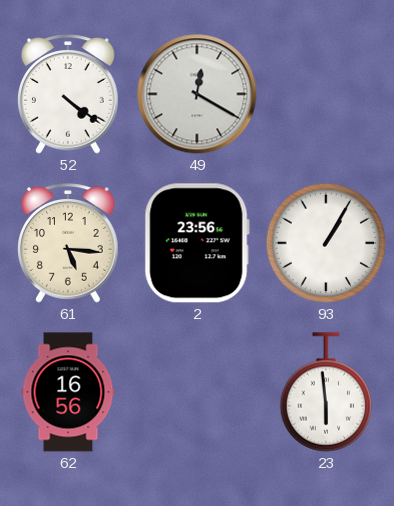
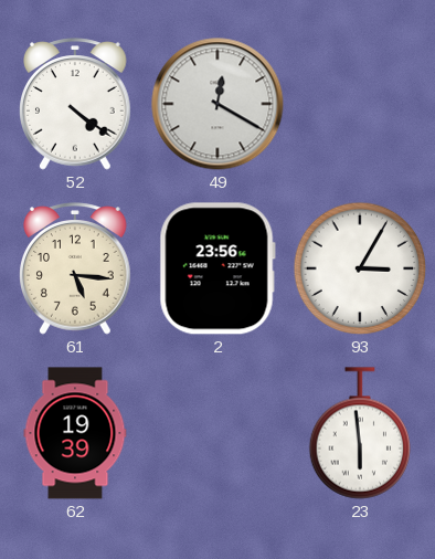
93: 1:05 -> 3:05 (360, 268)
62: 16:56 -> 19:39 (75, 433)
